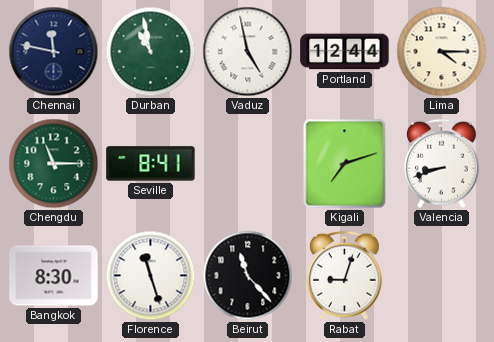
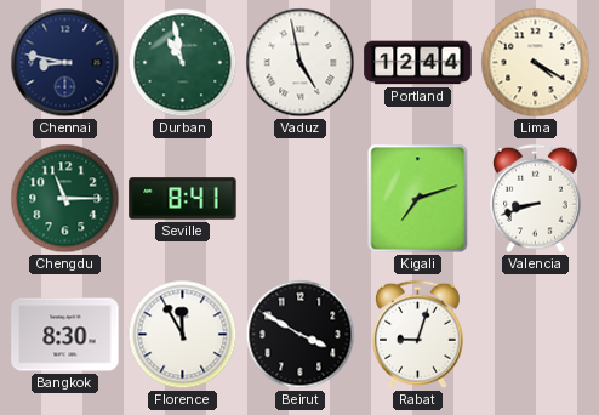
Chennai: 11:47 -> 8:47 (65, 63)
Lima: 4:15 -> 4:20 (536, 63)
Florence: 11:27 -> 11:55 (183, 335)
Beirut: 11:23 -> 3:50 (301, 335)
